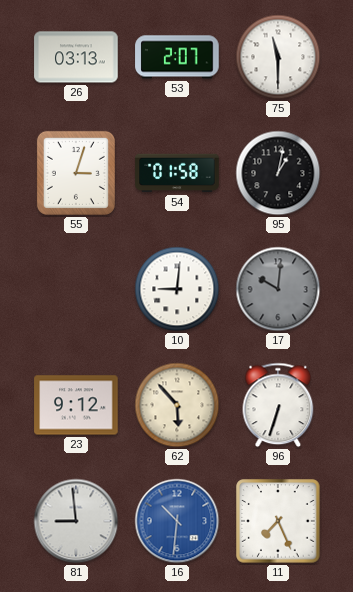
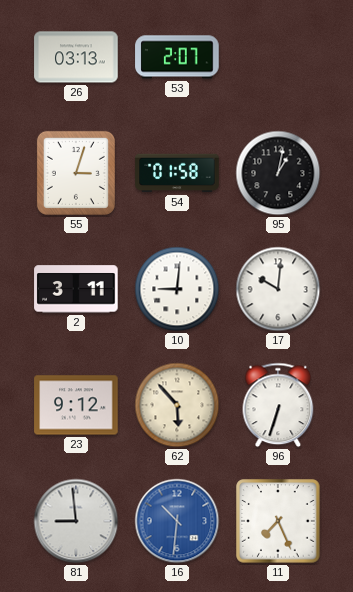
75: 11:30 -> none (278, 57)
2: none -> 3:11 (76, 289)
17 dial: grey -> white (278, 289)
